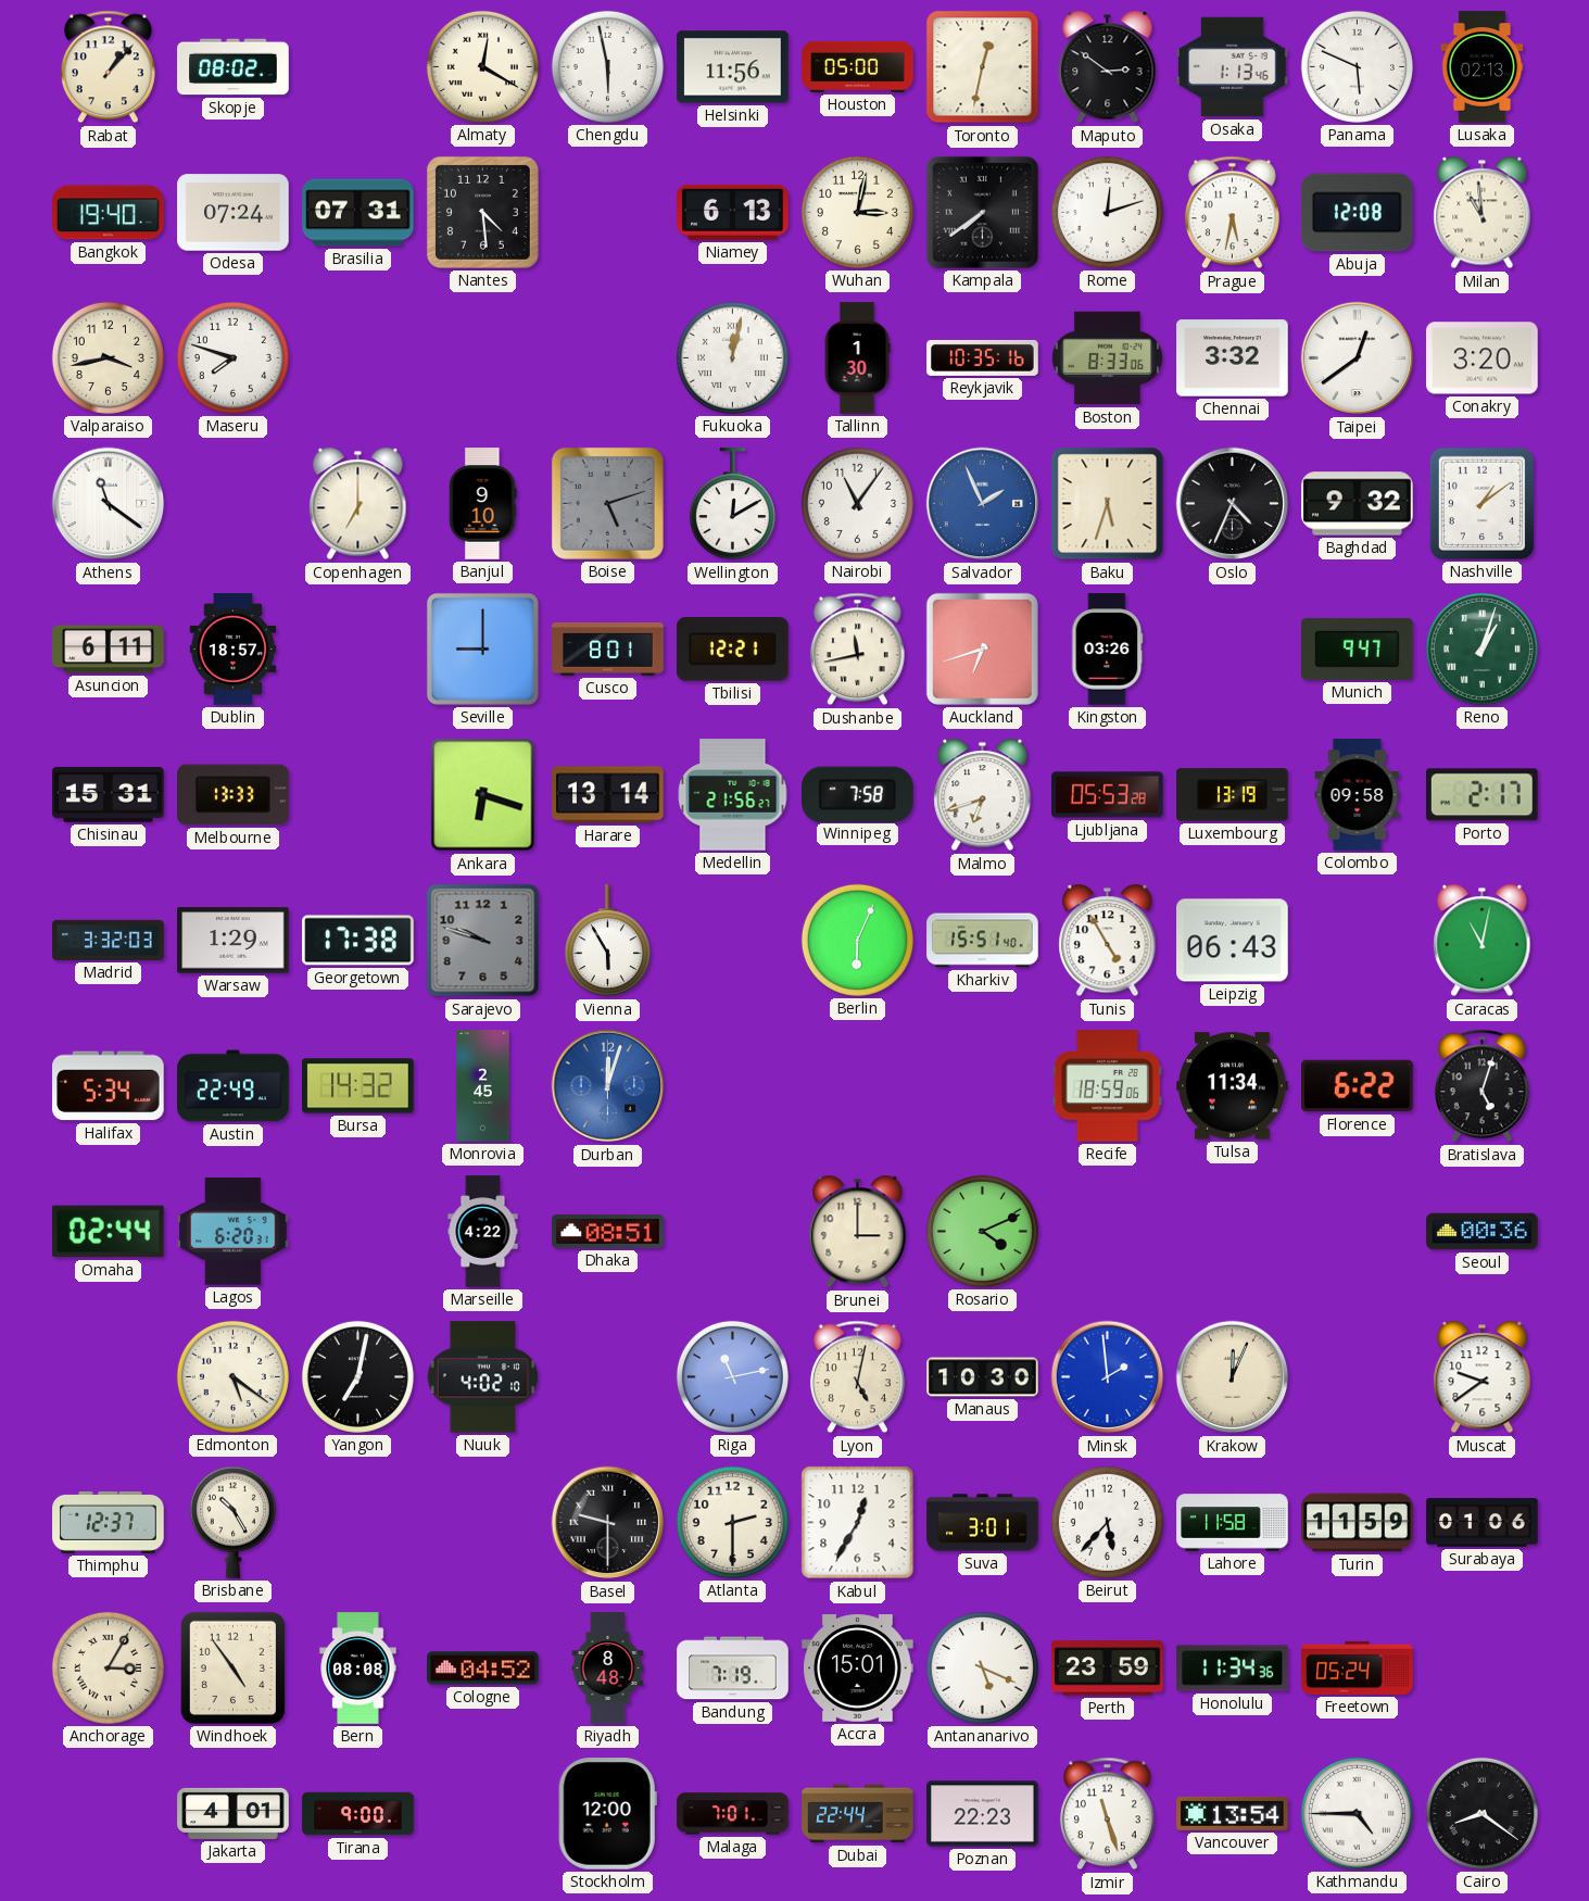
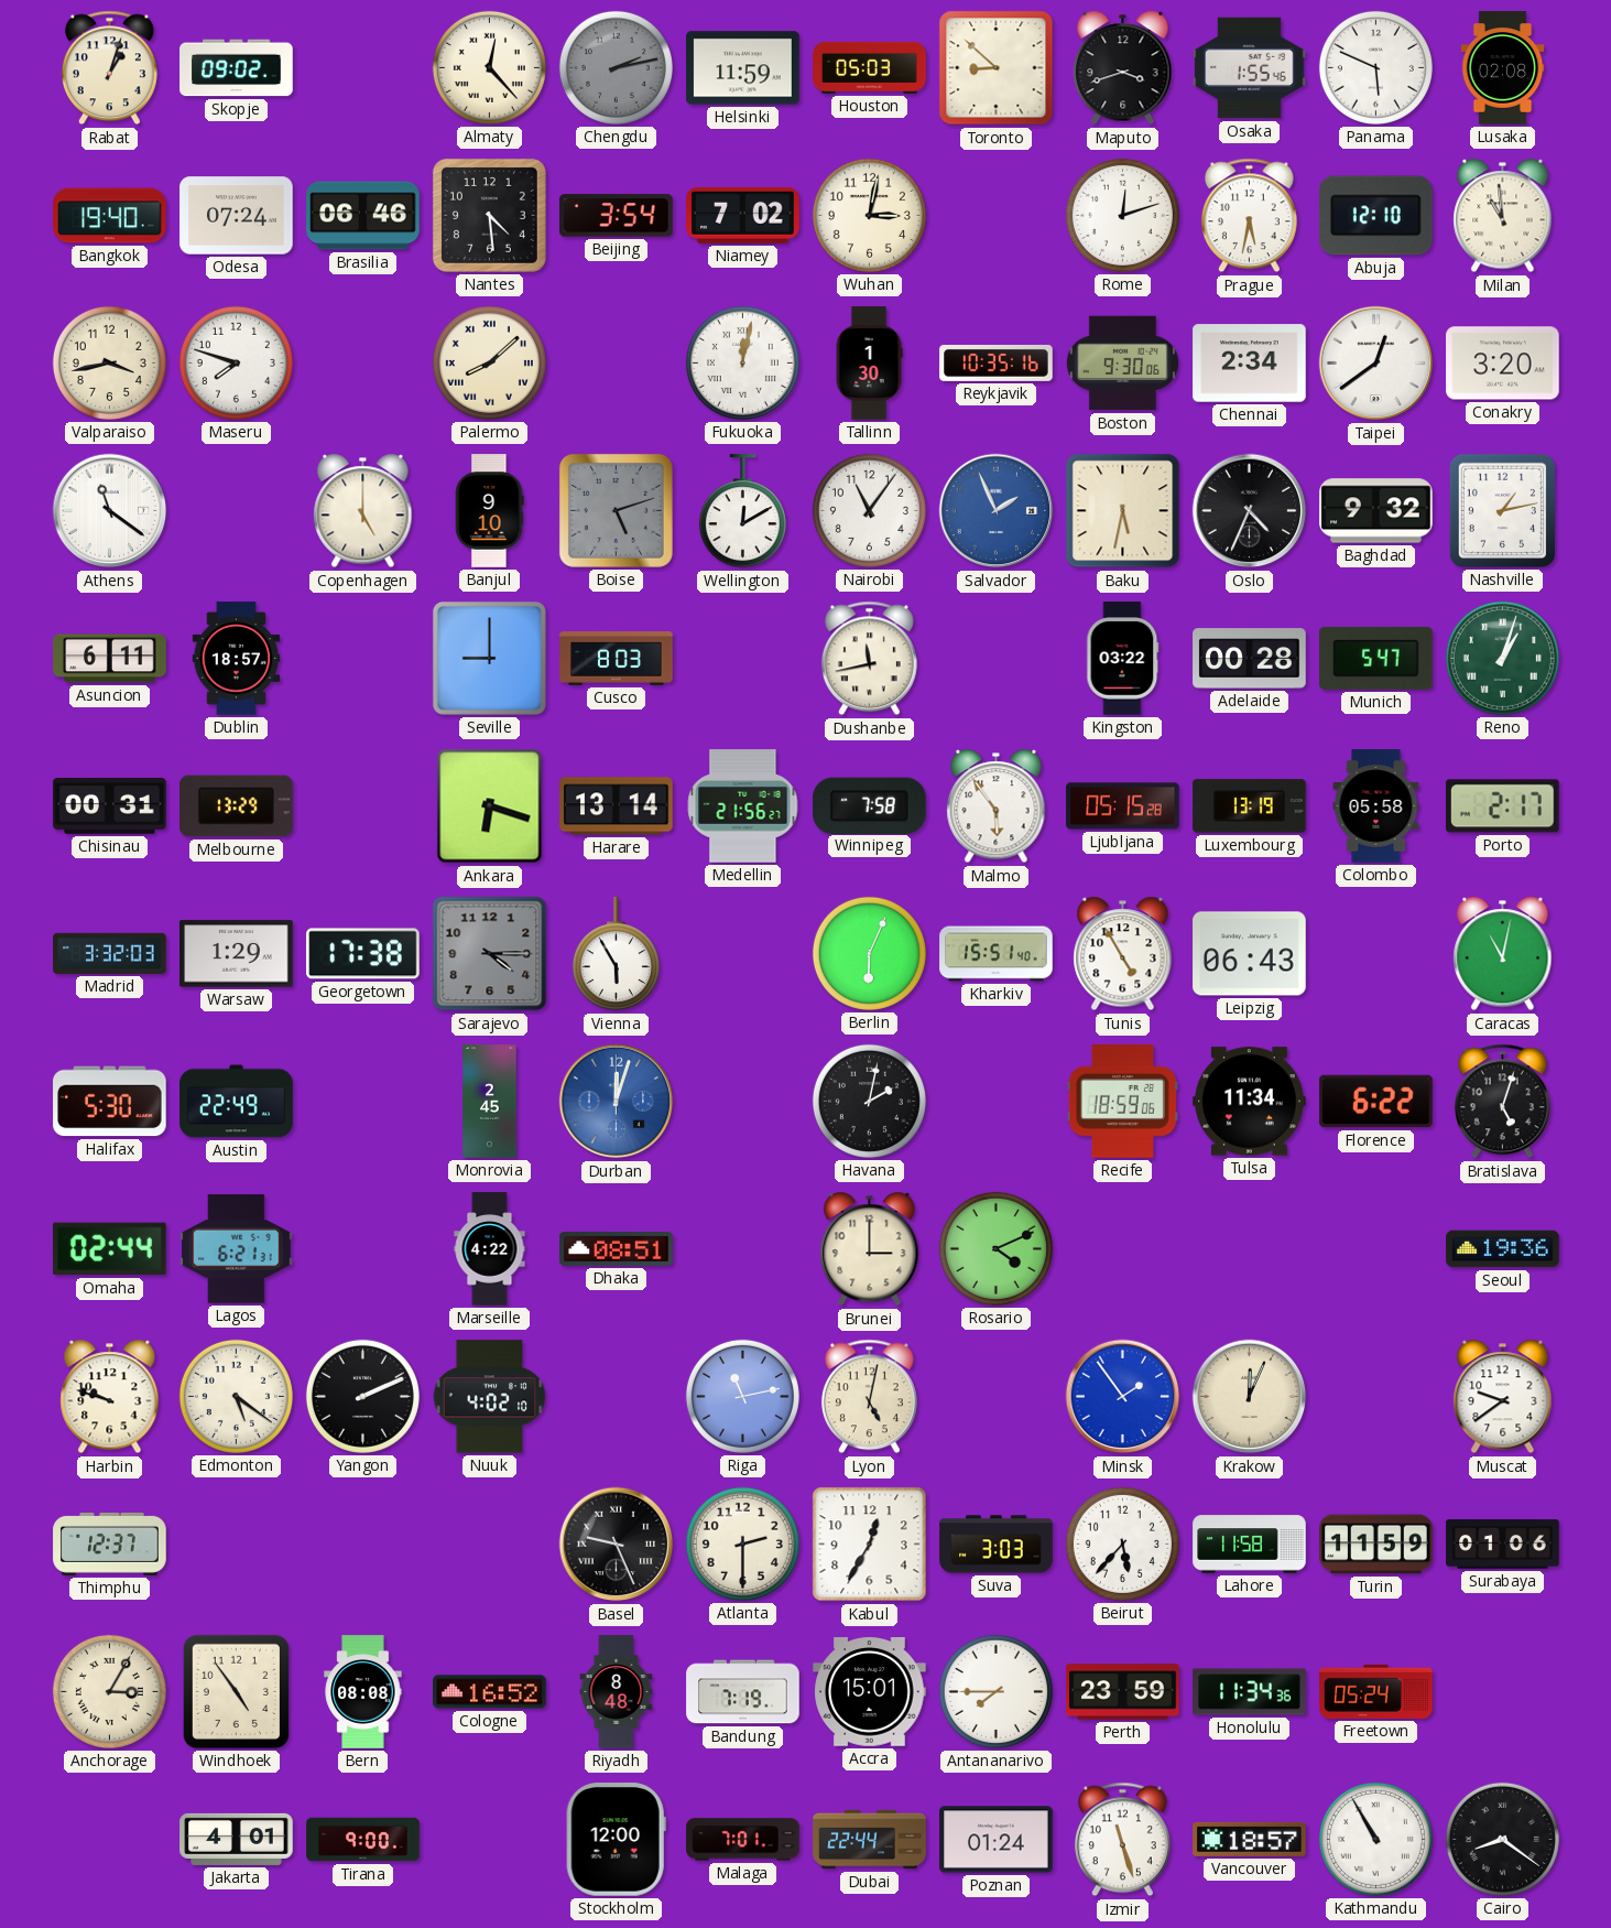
Rabat: 1:07 -> 1:03 (109, 68)
Skopje: 08:02 -> 09:02 (237, 68)
Almaty: 12:20 -> 12:23 (489, 67)
Chengdu: 5:58 -> 2:13 (616, 67)
Chengdu dial: white -> grey (616, 67)
Helsinki: 11:56 -> 11:59 (743, 68)
Houston: 05:00 -> 05:03 (870, 67)
Toronto: 12:32 -> 8:52 (997, 68)
Maputo: 2:51 -> 3:42 (1123, 68)
Osaka: 1:13 -> 1:55 (1250, 68)
Lusaka: 02:13 -> 02:08 (1503, 68)
Brasilia: 07:31 -> 06:46 (363, 216)
Beijing: none -> 3:54 (617, 216)
Niamey: 6:13 -> 7:02 (743, 215)
Kampala: 7:39 -> none (982, 212)
Abuja: 12:08 -> 12:10 (1376, 216)
Palermo: none -> 8:08 (489, 362)
Boston: 8:33 -> 9:30 (1122, 364)
Chennai: 3:32 -> 2:34 (1250, 364)
Copenhagen: 7:00 -> 5:00 (363, 511)
Baku: 5:33 -> 5:32 (1123, 511)
Nashville: 1:09 -> 1:13 (1502, 510)
Cusco: 8:01 -> 8:03 (617, 659)
Tbilisi: 12:21 -> none (733, 650)
Auckland: 6:42 -> none (982, 649)
Kingston: 03:26 -> 03:22 (1123, 659)
Adelaide: none -> 00:28 (1250, 659)
Munich: 9:47 -> 5:47 (1376, 658)
Chisinau: 15:31 -> 00:31 (110, 805)
Melbourne: 13:33 -> 13:29 (237, 806)
Malmo: 6:42 -> 5:54 (997, 806)
Ljubljana: 05:53 -> 05:15 (1123, 806)
Colombo: 09:58 -> 05:58 (1376, 806)
Sarajevo: 9:48 -> 4:15 (490, 954)
Halifax: 5:34 -> 5:30 (110, 1102)
Bursa: 14:32 -> none (358, 1086)
Havana: none -> 2:02 (869, 1101)
Lagos: 6:20 -> 6:21 (237, 1249)
Seoul: 00:36 -> 19:36 (1503, 1249)
Harbin: none -> 9:48 (110, 1397)
Yangon: 7:02 -> 2:11 (362, 1396)
Manaus: 10:30 -> none (983, 1377)
Minsk: 1:59 -> 1:54 (1123, 1397)
Brisbane: 10:25 -> none (232, 1522)
Basel: 9:30 -> 9:26 (617, 1545)
Suva: 3:01 -> 3:03 (997, 1545)
Cologne: 04:52 -> 16:52 (490, 1692)
Antananarivo: 5:19 -> 7:45 (995, 1691)
Poznan: 22:23 -> 01:24 (997, 1840)
Vancouver: 13:54 -> 18:57 (1250, 1839)
Kathmandu: 4:45 -> 10:55 (1375, 1839)
